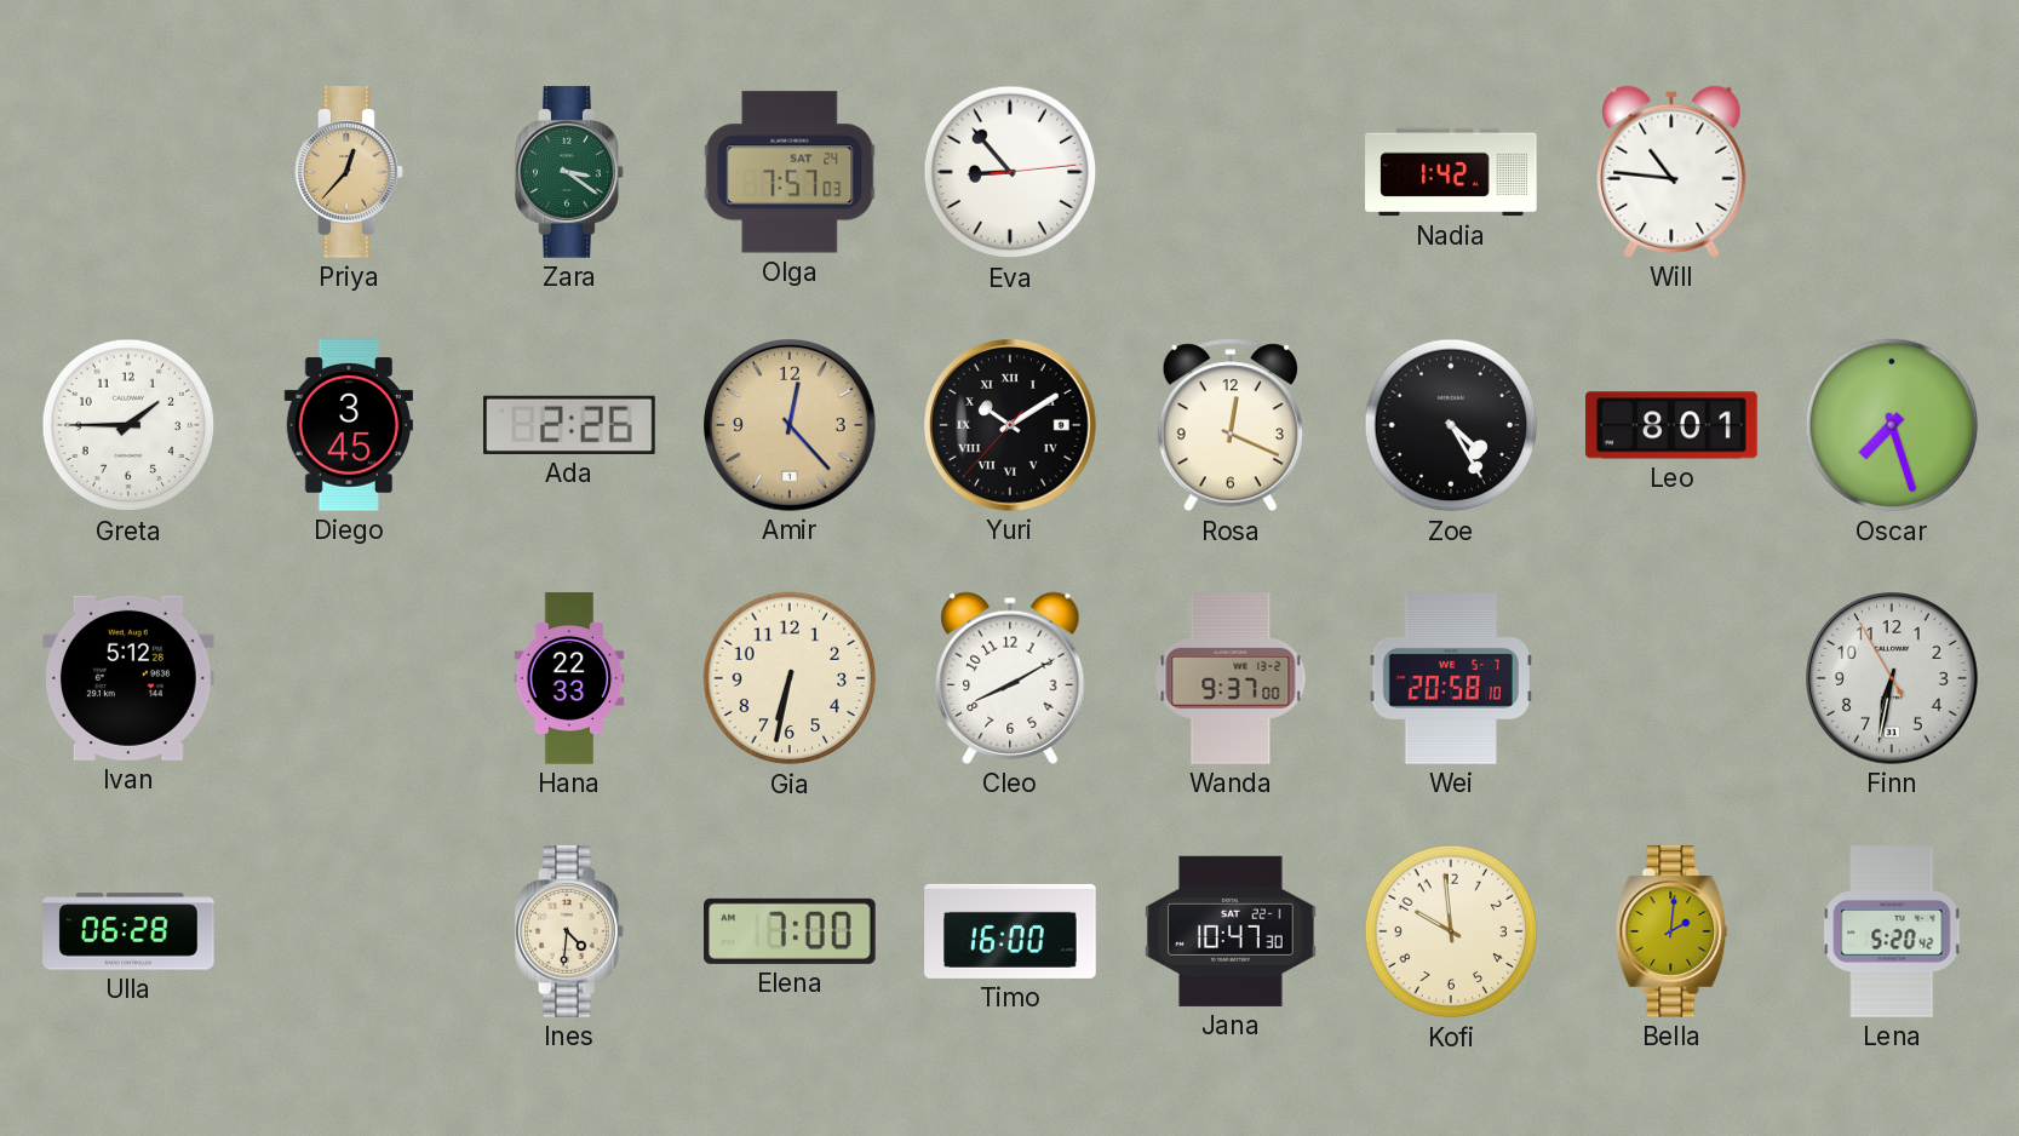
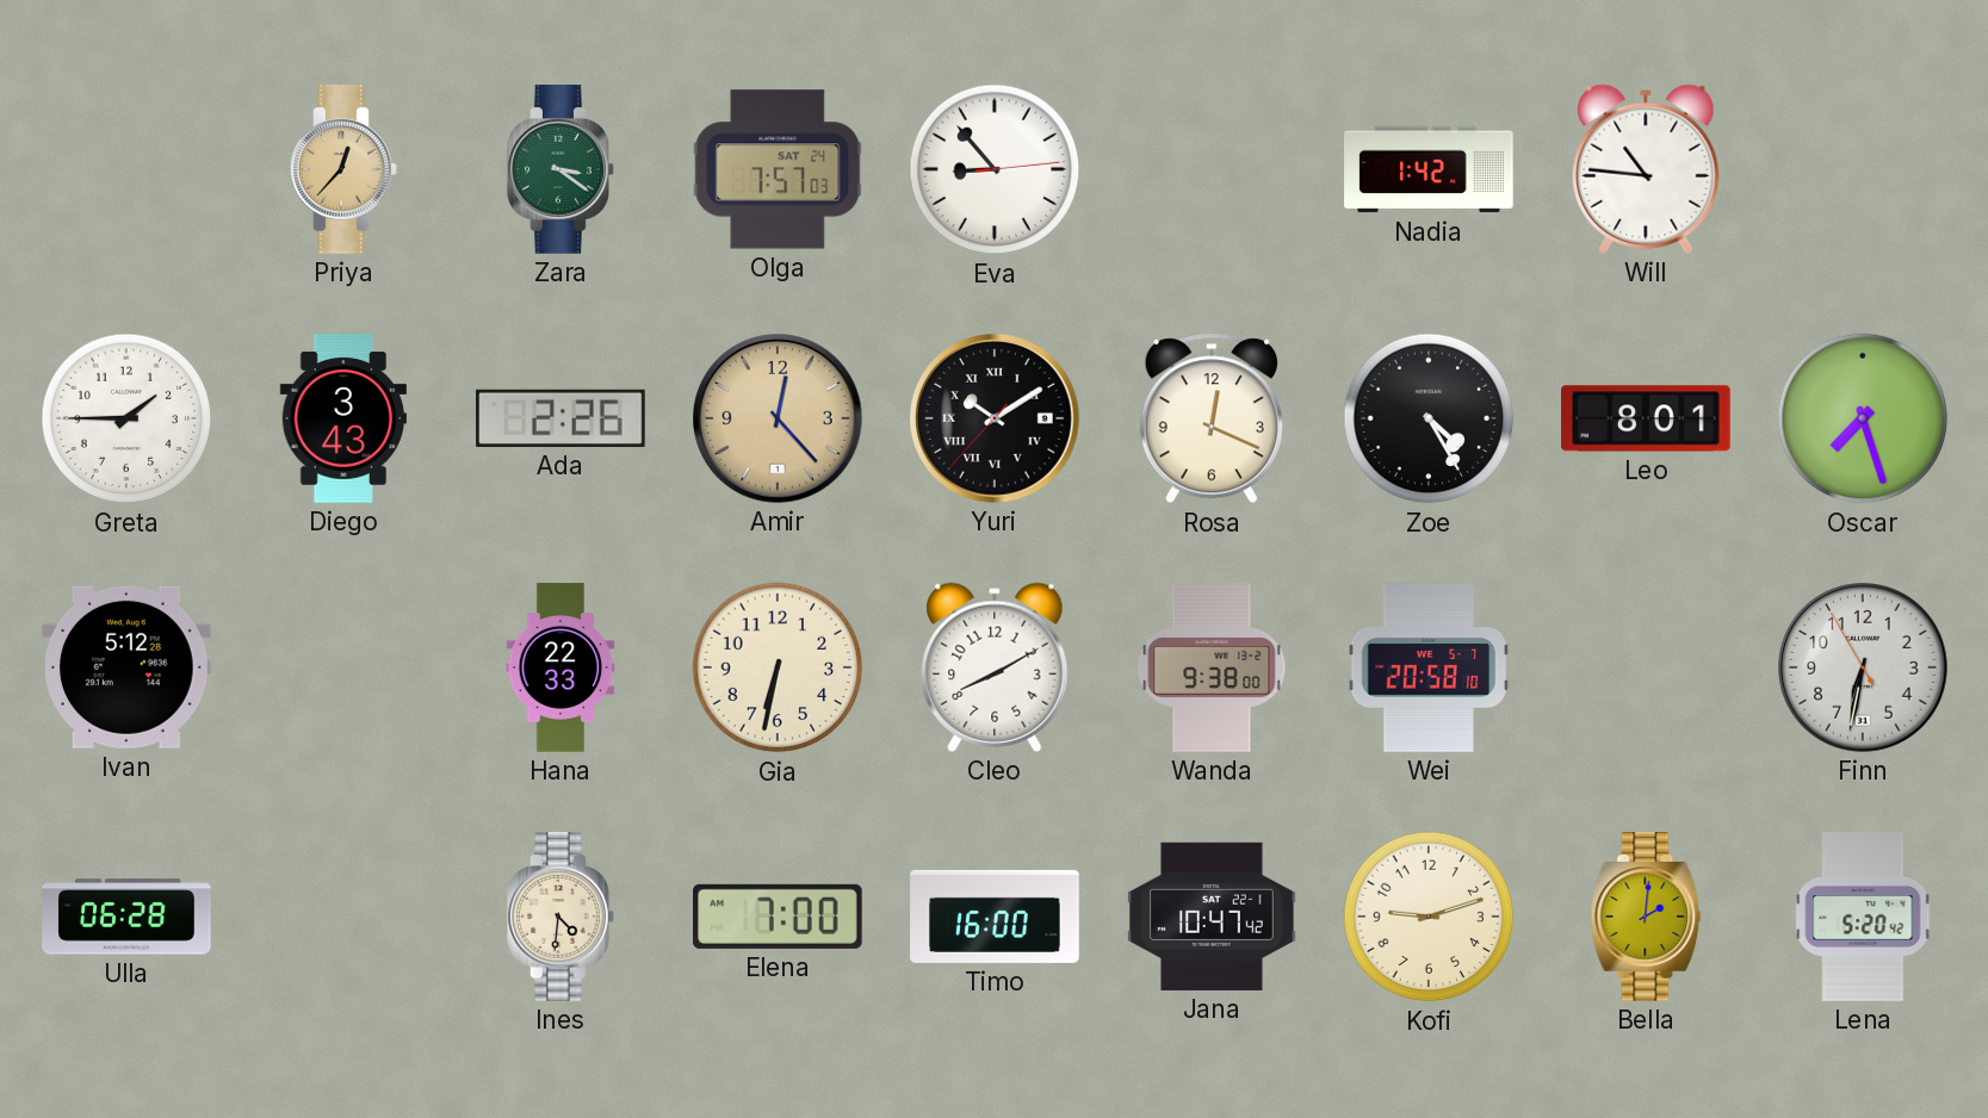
Diego: 3:45 -> 3:43 (342, 418)
Wanda: 9:37 -> 9:38 (1212, 667)
Jana: 10:47:30 -> 10:47:42 (1212, 917)
Kofi: 9:59 -> 9:12 (1429, 917)
